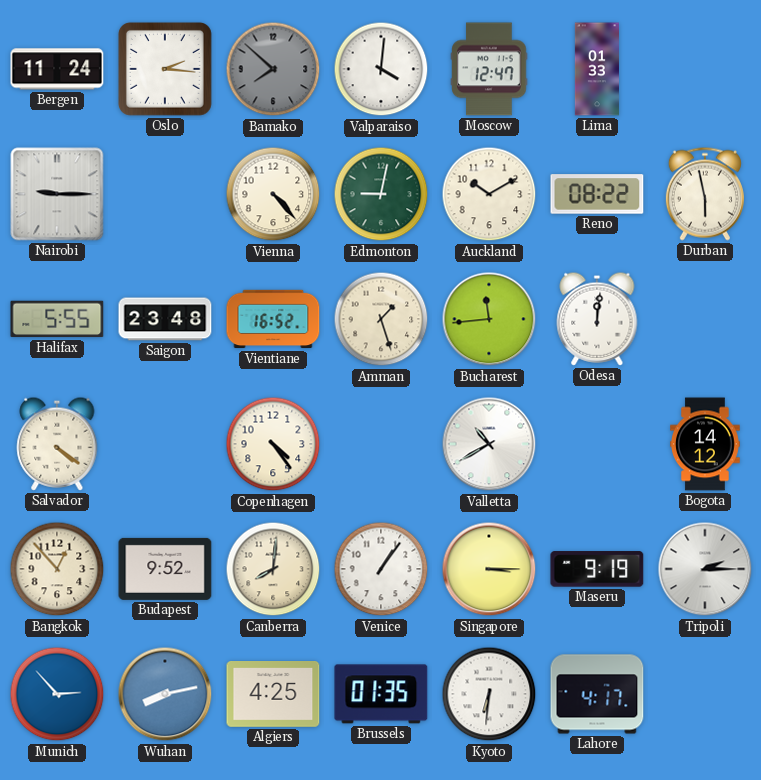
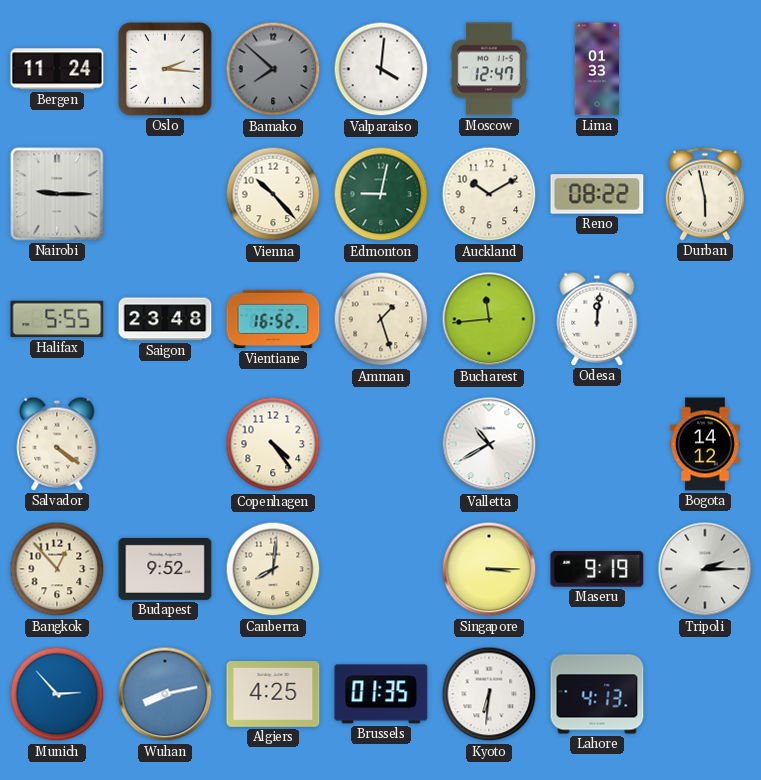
Vienna: 4:23 -> 10:23 (273, 194)
Venice: 1:06 -> none (381, 569)
Lahore: 4:17 -> 4:13 (597, 694)
